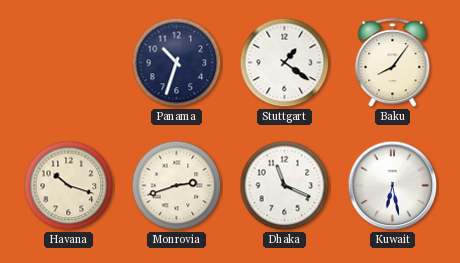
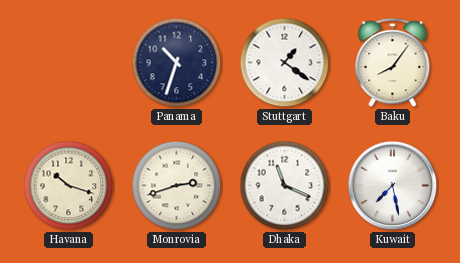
Kuwait: 6:28 -> 7:28 (393, 186)
